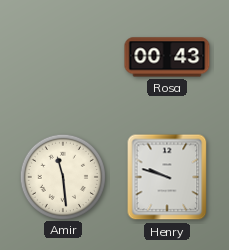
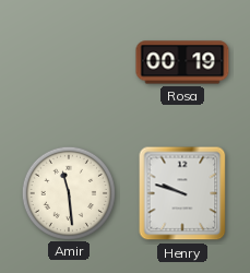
Rosa: 00:43 -> 00:19 (182, 62)
